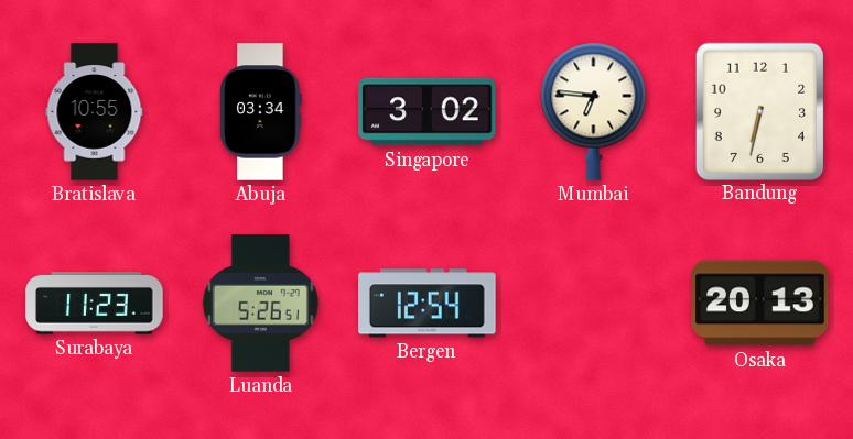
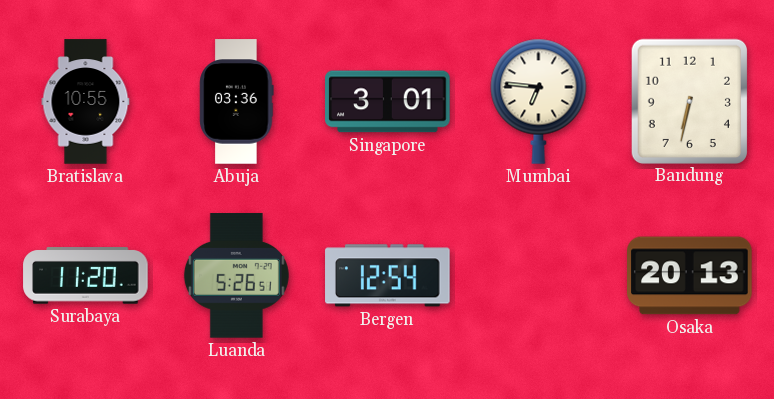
Abuja: 03:34 -> 03:36 (237, 102)
Singapore: 3:02 -> 3:01 (388, 102)
Surabaya: 11:23 -> 11:20 (86, 276)
